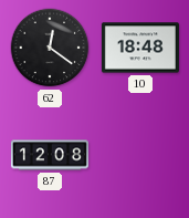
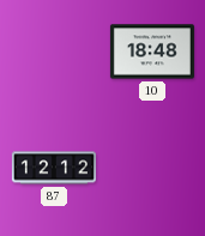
62: 12:21 -> none (50, 48)
87: 12:08 -> 12:12 (54, 168)
